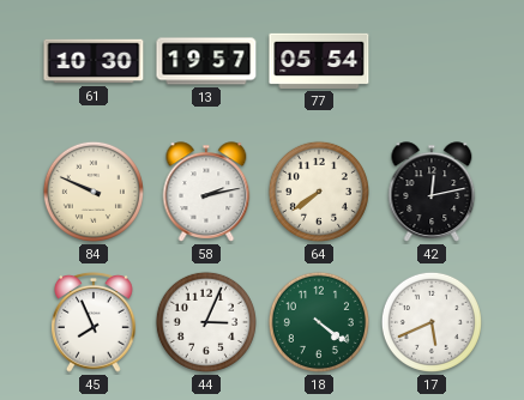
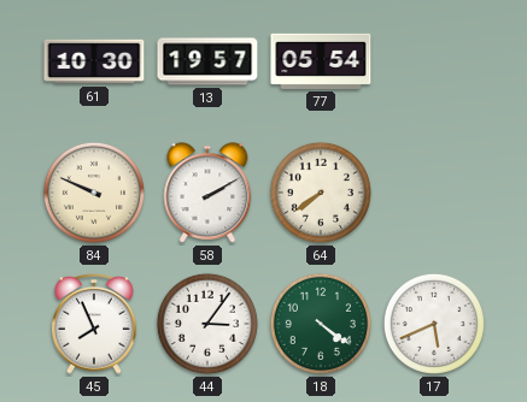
58: 2:13 -> 2:10 (207, 193)
42: 12:13 -> none (432, 192)
44: 3:04 -> 3:06 (207, 324)
